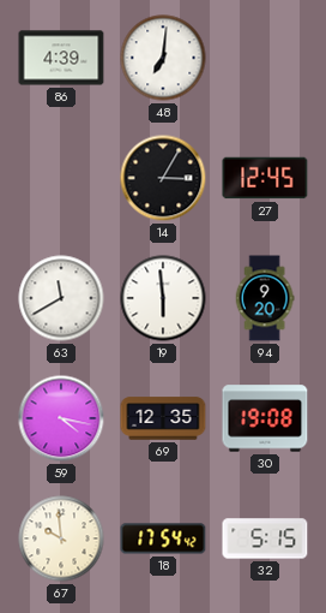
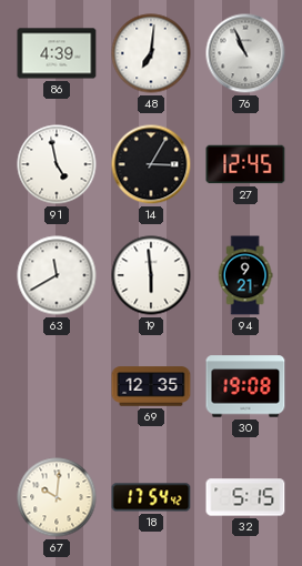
76: none -> 10:56 (245, 53)
91: none -> 4:58 (57, 164)
94: 9:20 -> 9:21 (245, 275)
59: 4:17 -> none (61, 418)
67: 9:59 -> 10:01 (57, 497)
